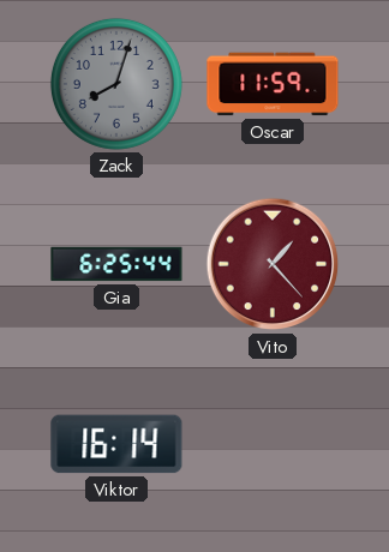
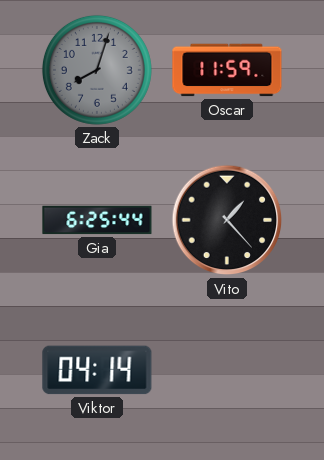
Vito dial: burgundy -> black (227, 220)
Viktor: 16:14 -> 04:14 (97, 370)
